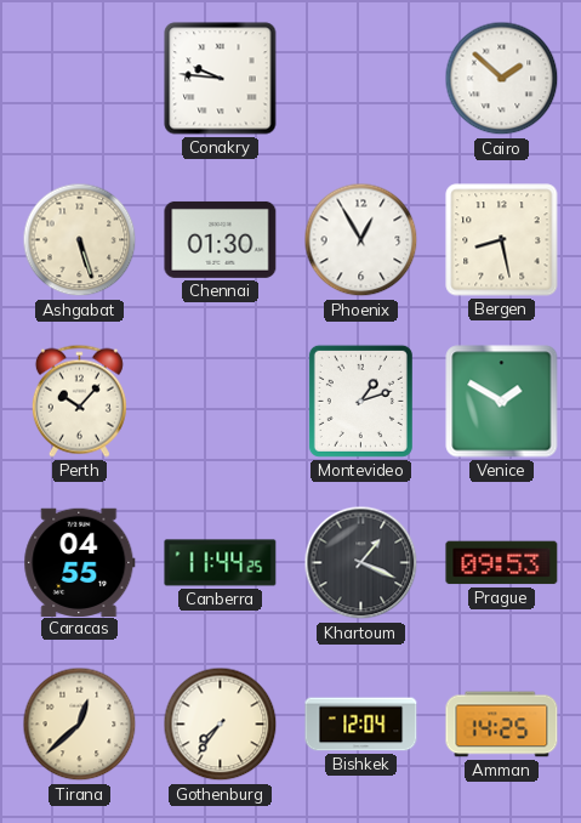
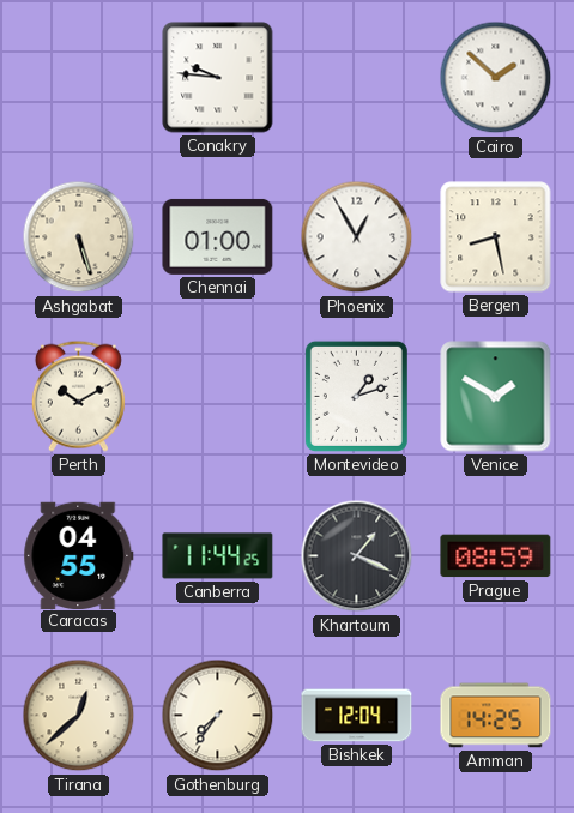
Chennai: 01:30 -> 01:00 (218, 236)
Perth: 10:07 -> 10:10 (78, 396)
Prague: 09:53 -> 08:59 (496, 556)
